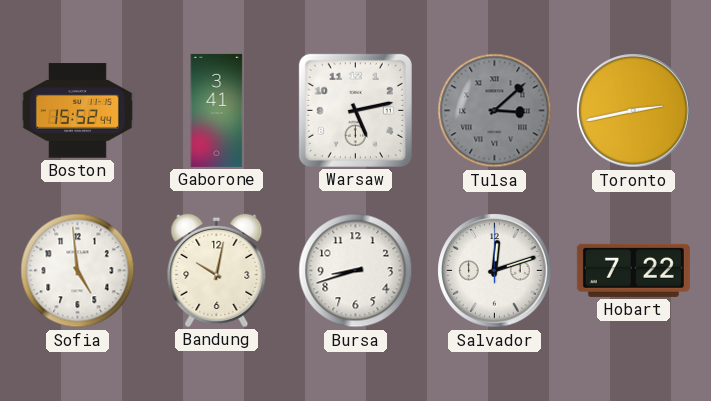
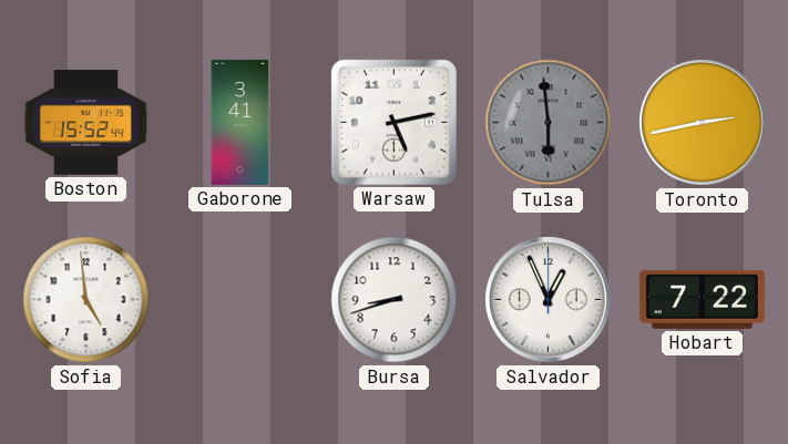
Tulsa: 3:08 -> 5:59 (549, 123)
Bandung: 10:02 -> none (217, 270)
Salvador: 12:12 -> 12:56 (549, 300)
